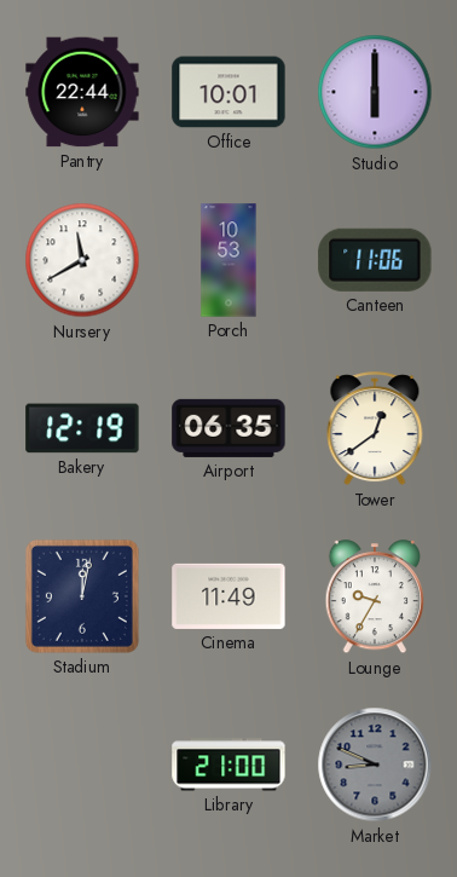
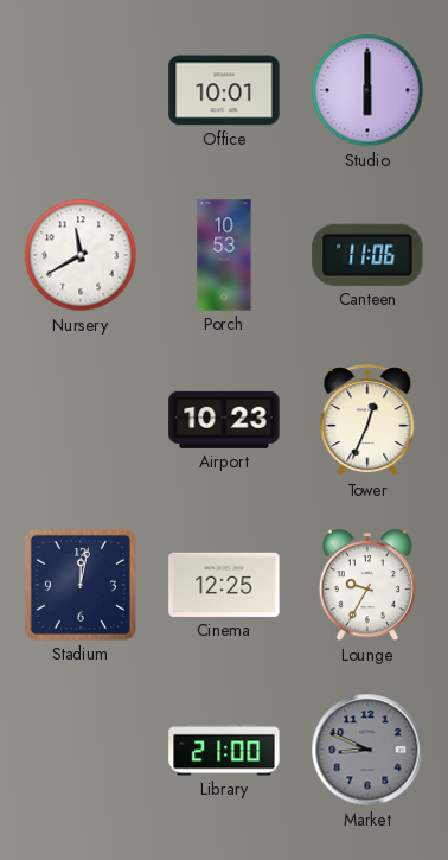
Pantry: 22:44 -> none (82, 92)
Bakery: 12:19 -> none (82, 428)
Airport: 06:35 -> 10:23 (224, 420)
Tower: 12:39 -> 12:34 (367, 421)
Cinema: 11:49 -> 12:25 (224, 585)
